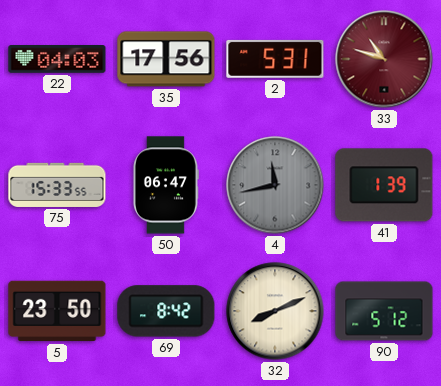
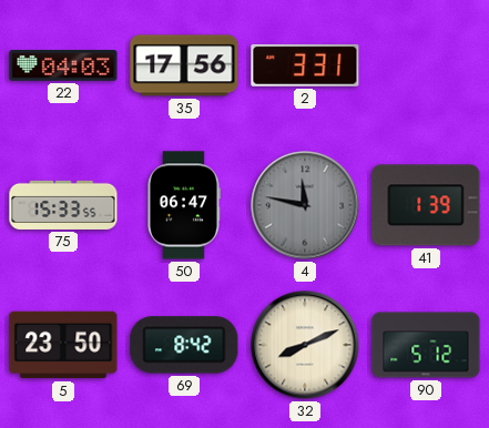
2: 5:31 -> 3:31 (305, 65)
33: 10:48 -> none (384, 59)
4: 11:43 -> 11:47 (305, 205)
